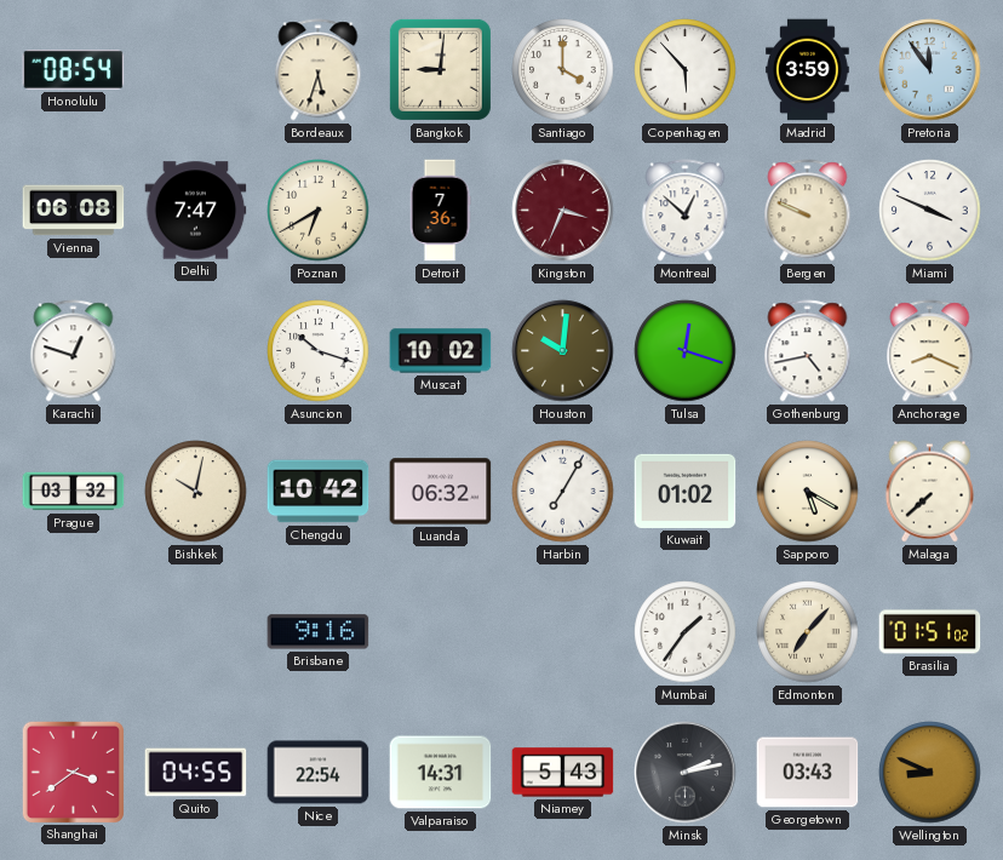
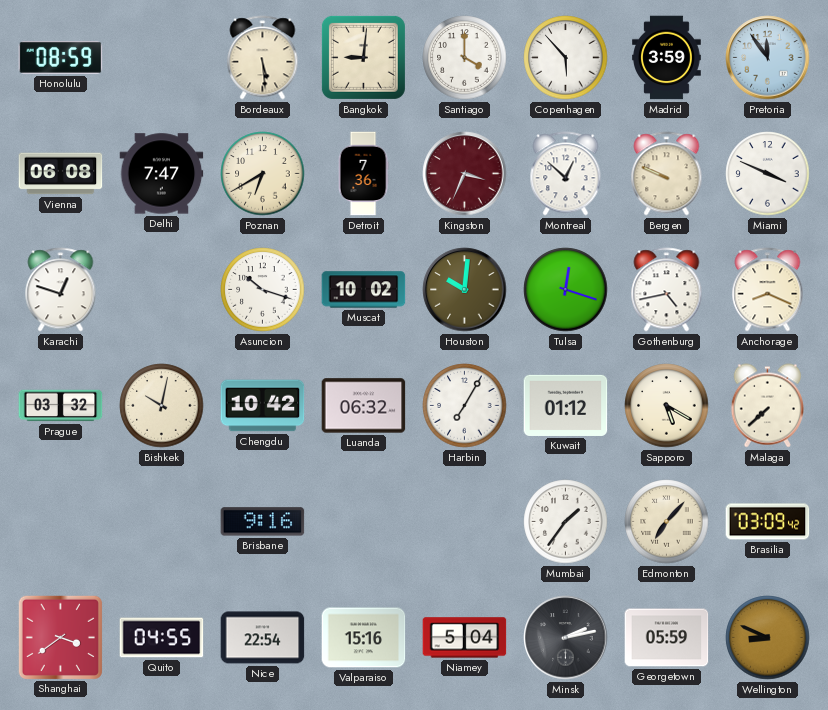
Honolulu: 08:54 -> 08:59 (61, 58)
Bordeaux: 5:33 -> 5:29 (263, 58)
Kuwait: 01:02 -> 01:12 (566, 405)
Brasilia: 01:51 -> 03:09 (768, 522)
Valparaiso: 14:31 -> 15:16 (364, 638)
Niamey: 5:43 -> 5:04 (465, 638)
Georgetown: 03:43 -> 05:59 (667, 638)
